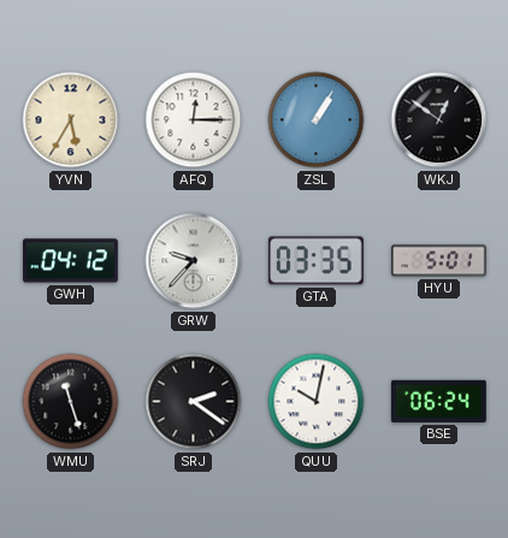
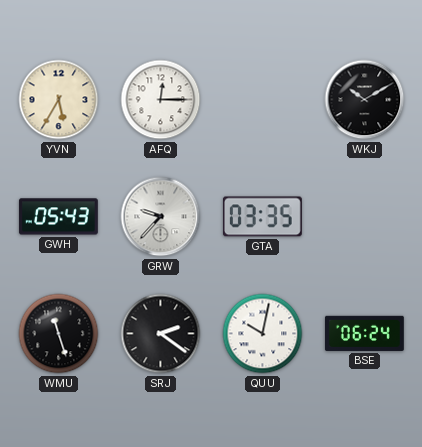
ZSL: 1:05 -> none (317, 120)
WKJ: 12:51 -> 10:10 (365, 100)
GWH: 04:12 -> 05:43 (58, 217)
HYU: 5:01 -> none (438, 261)
